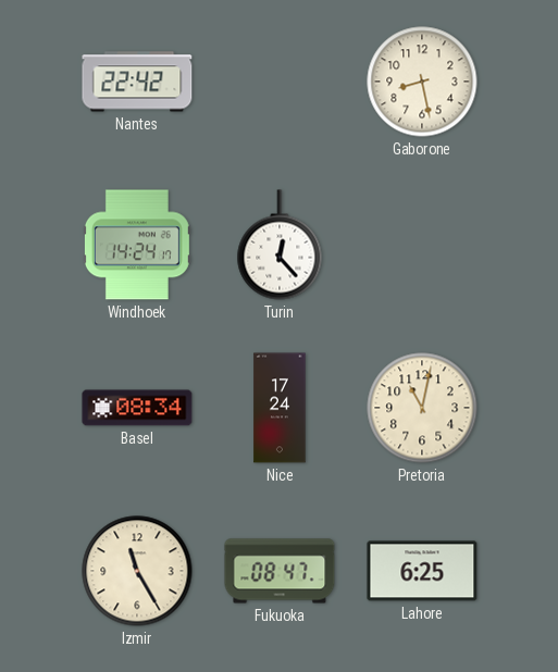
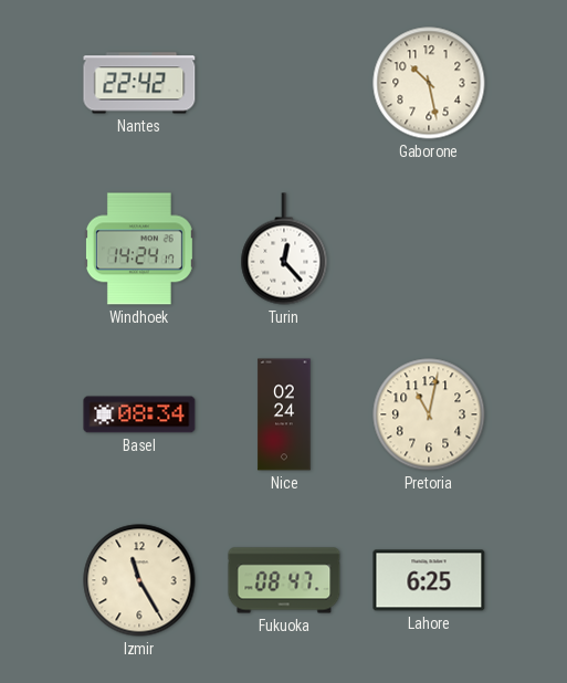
Gaborone: 8:28 -> 10:28 (429, 83)
Nice: 17:24 -> 02:24 (284, 414)
